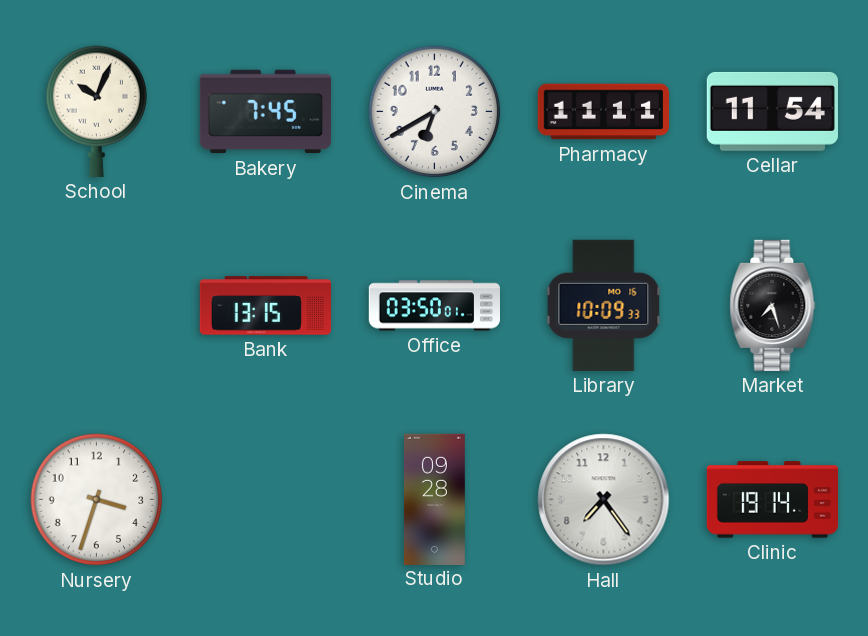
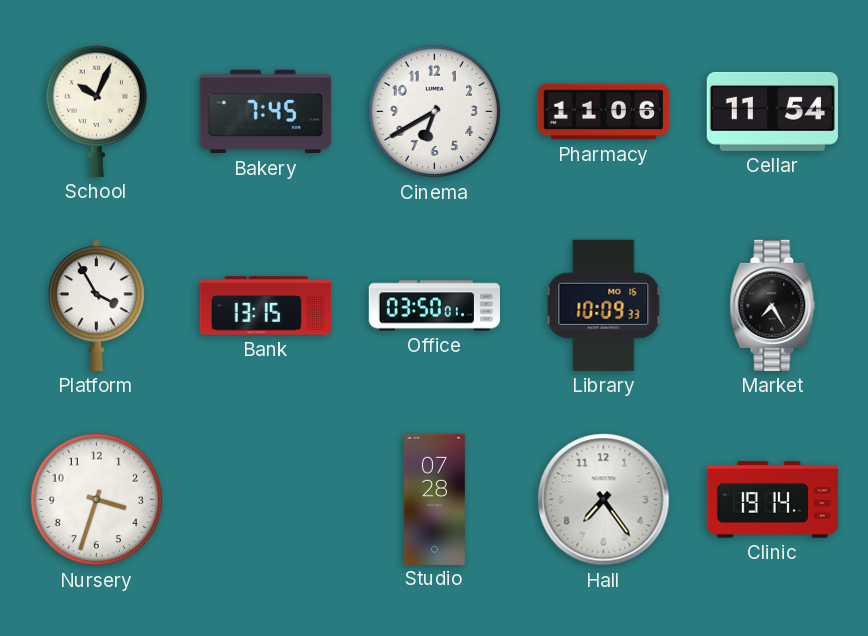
Pharmacy: 11:11 -> 11:06 (603, 112)
Platform: none -> 3:55 (96, 305)
Market: 7:27 -> 7:25 (773, 305)
Studio: 09:28 -> 07:28 (434, 499)
